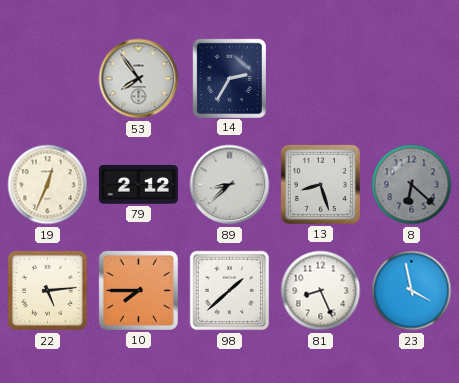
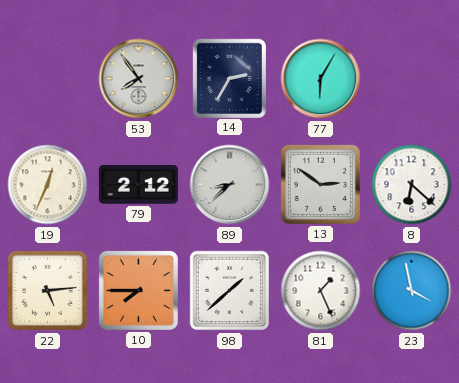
77: none -> 6:05 (321, 79)
13: 8:27 -> 2:51 (320, 184)
8 dial: grey -> white (412, 185)
81: 8:26 -> 1:26 (321, 291)
